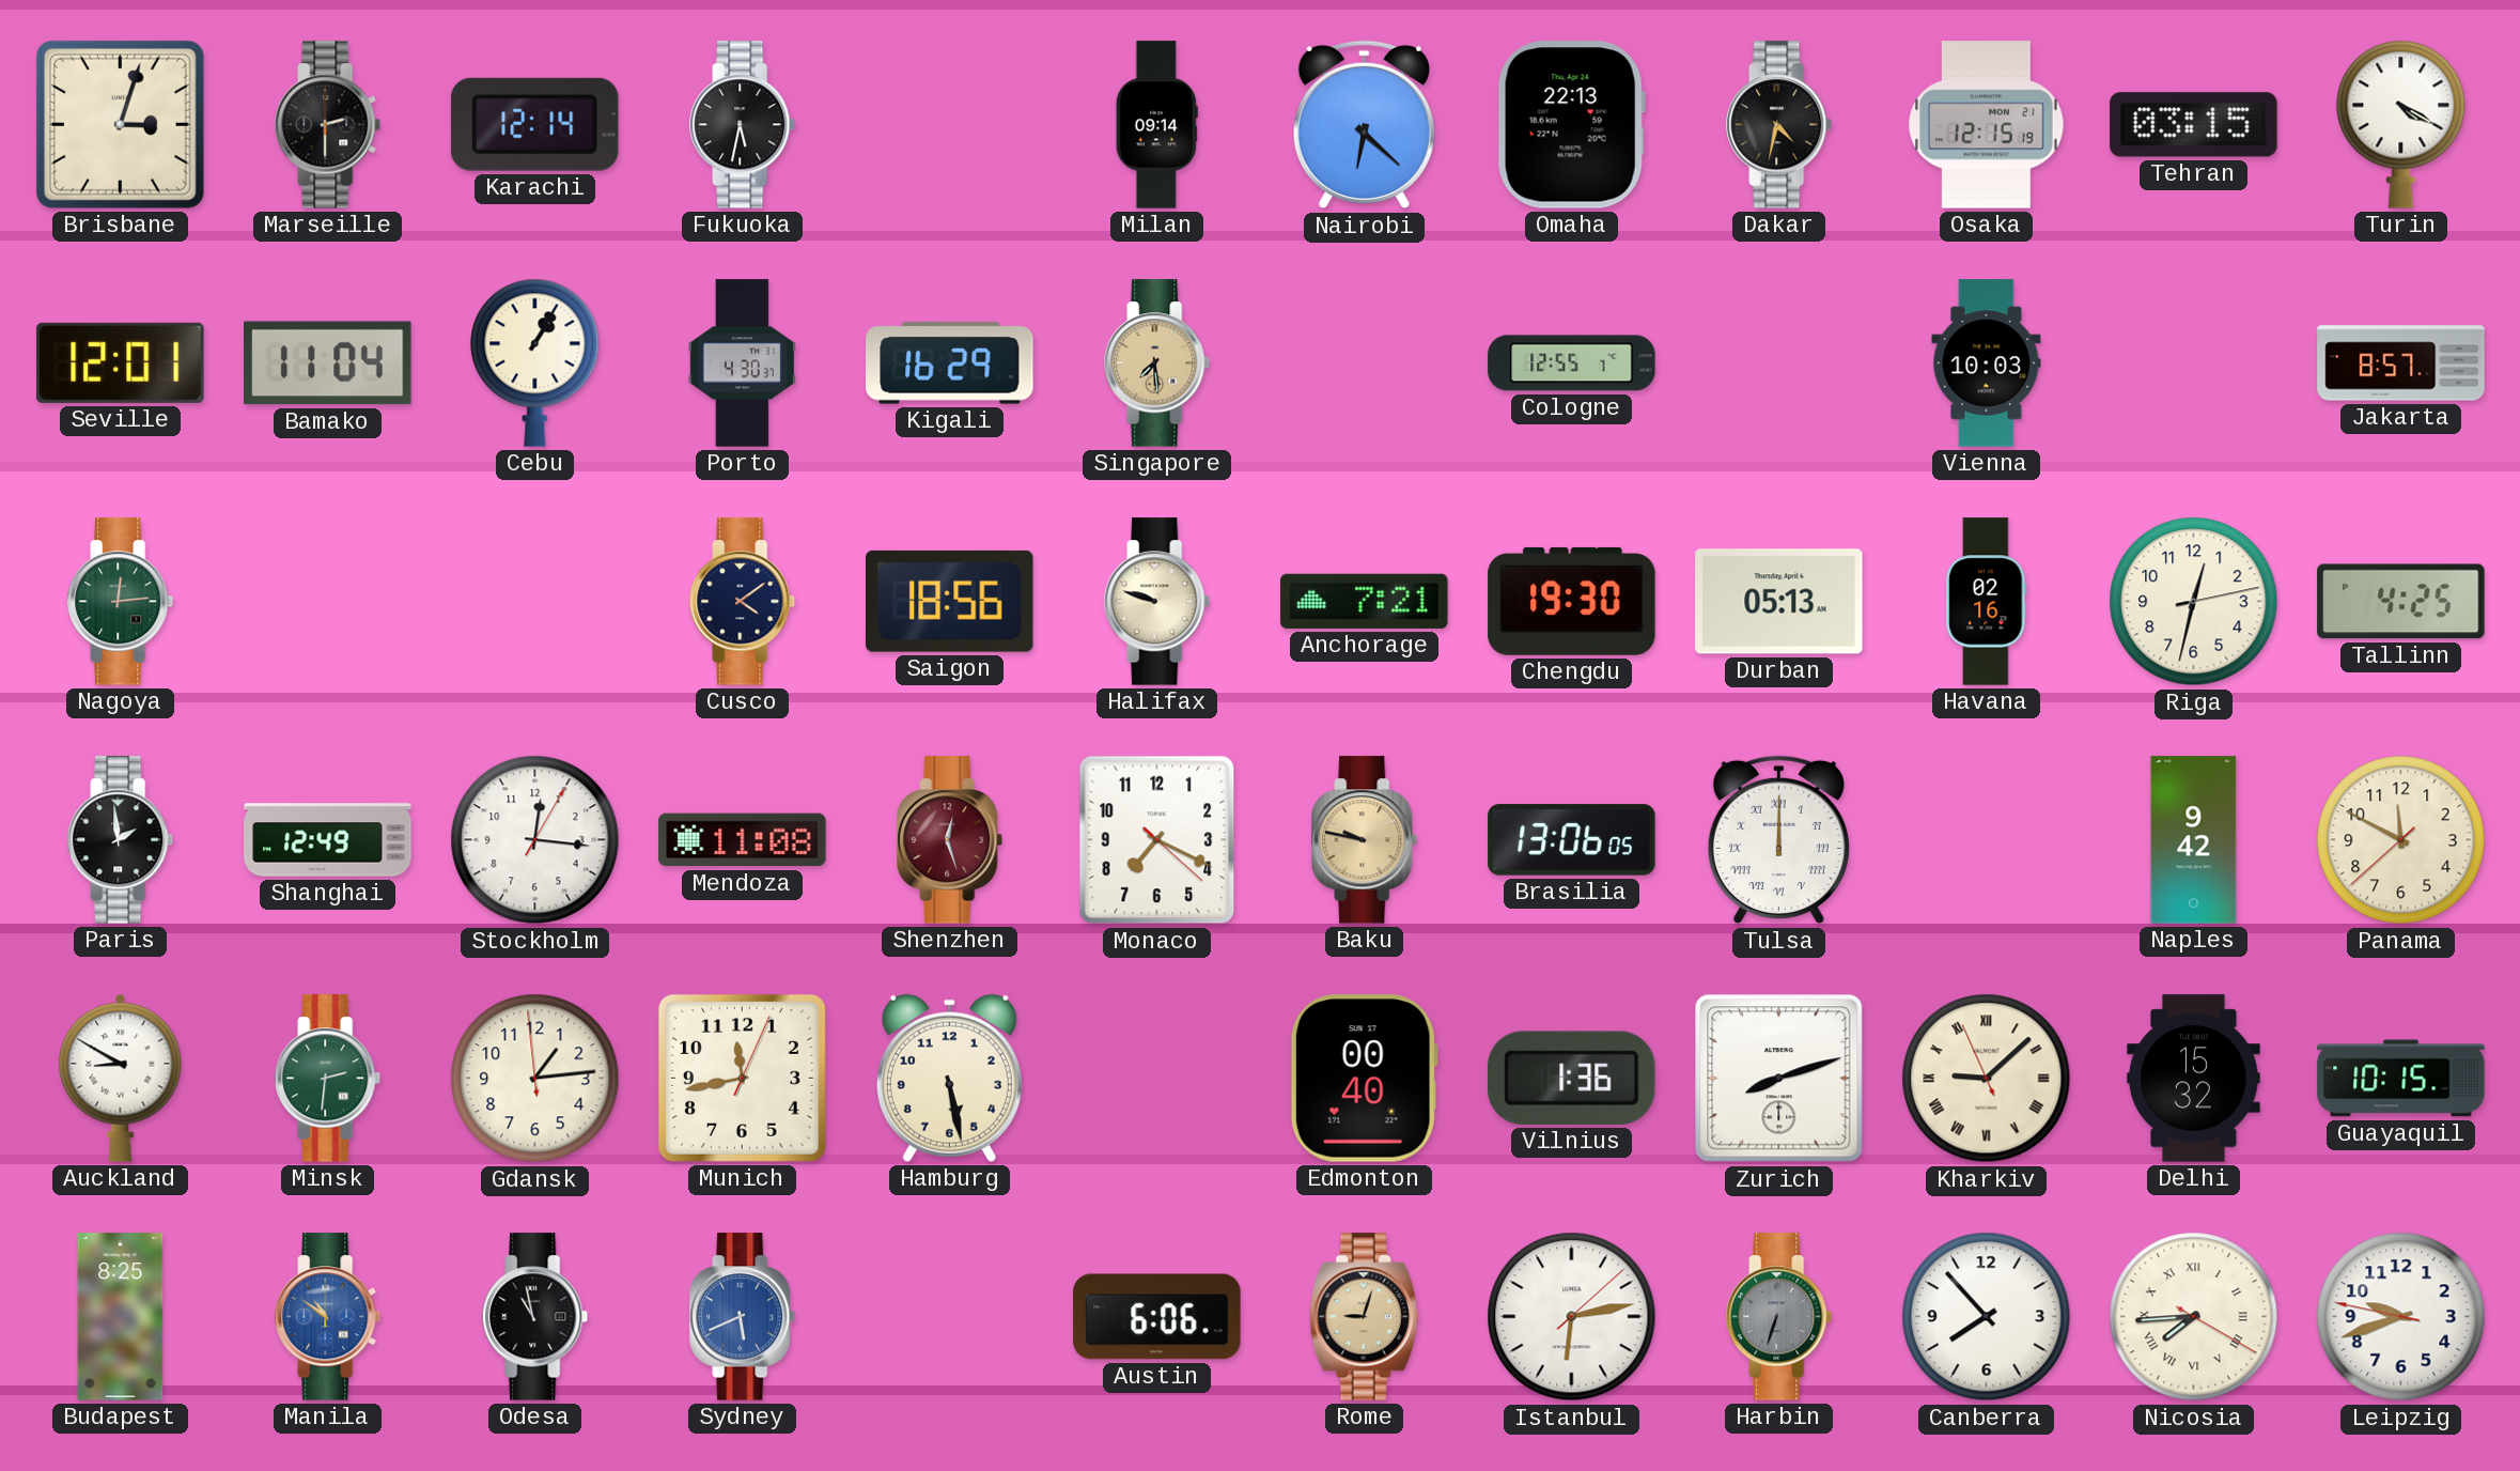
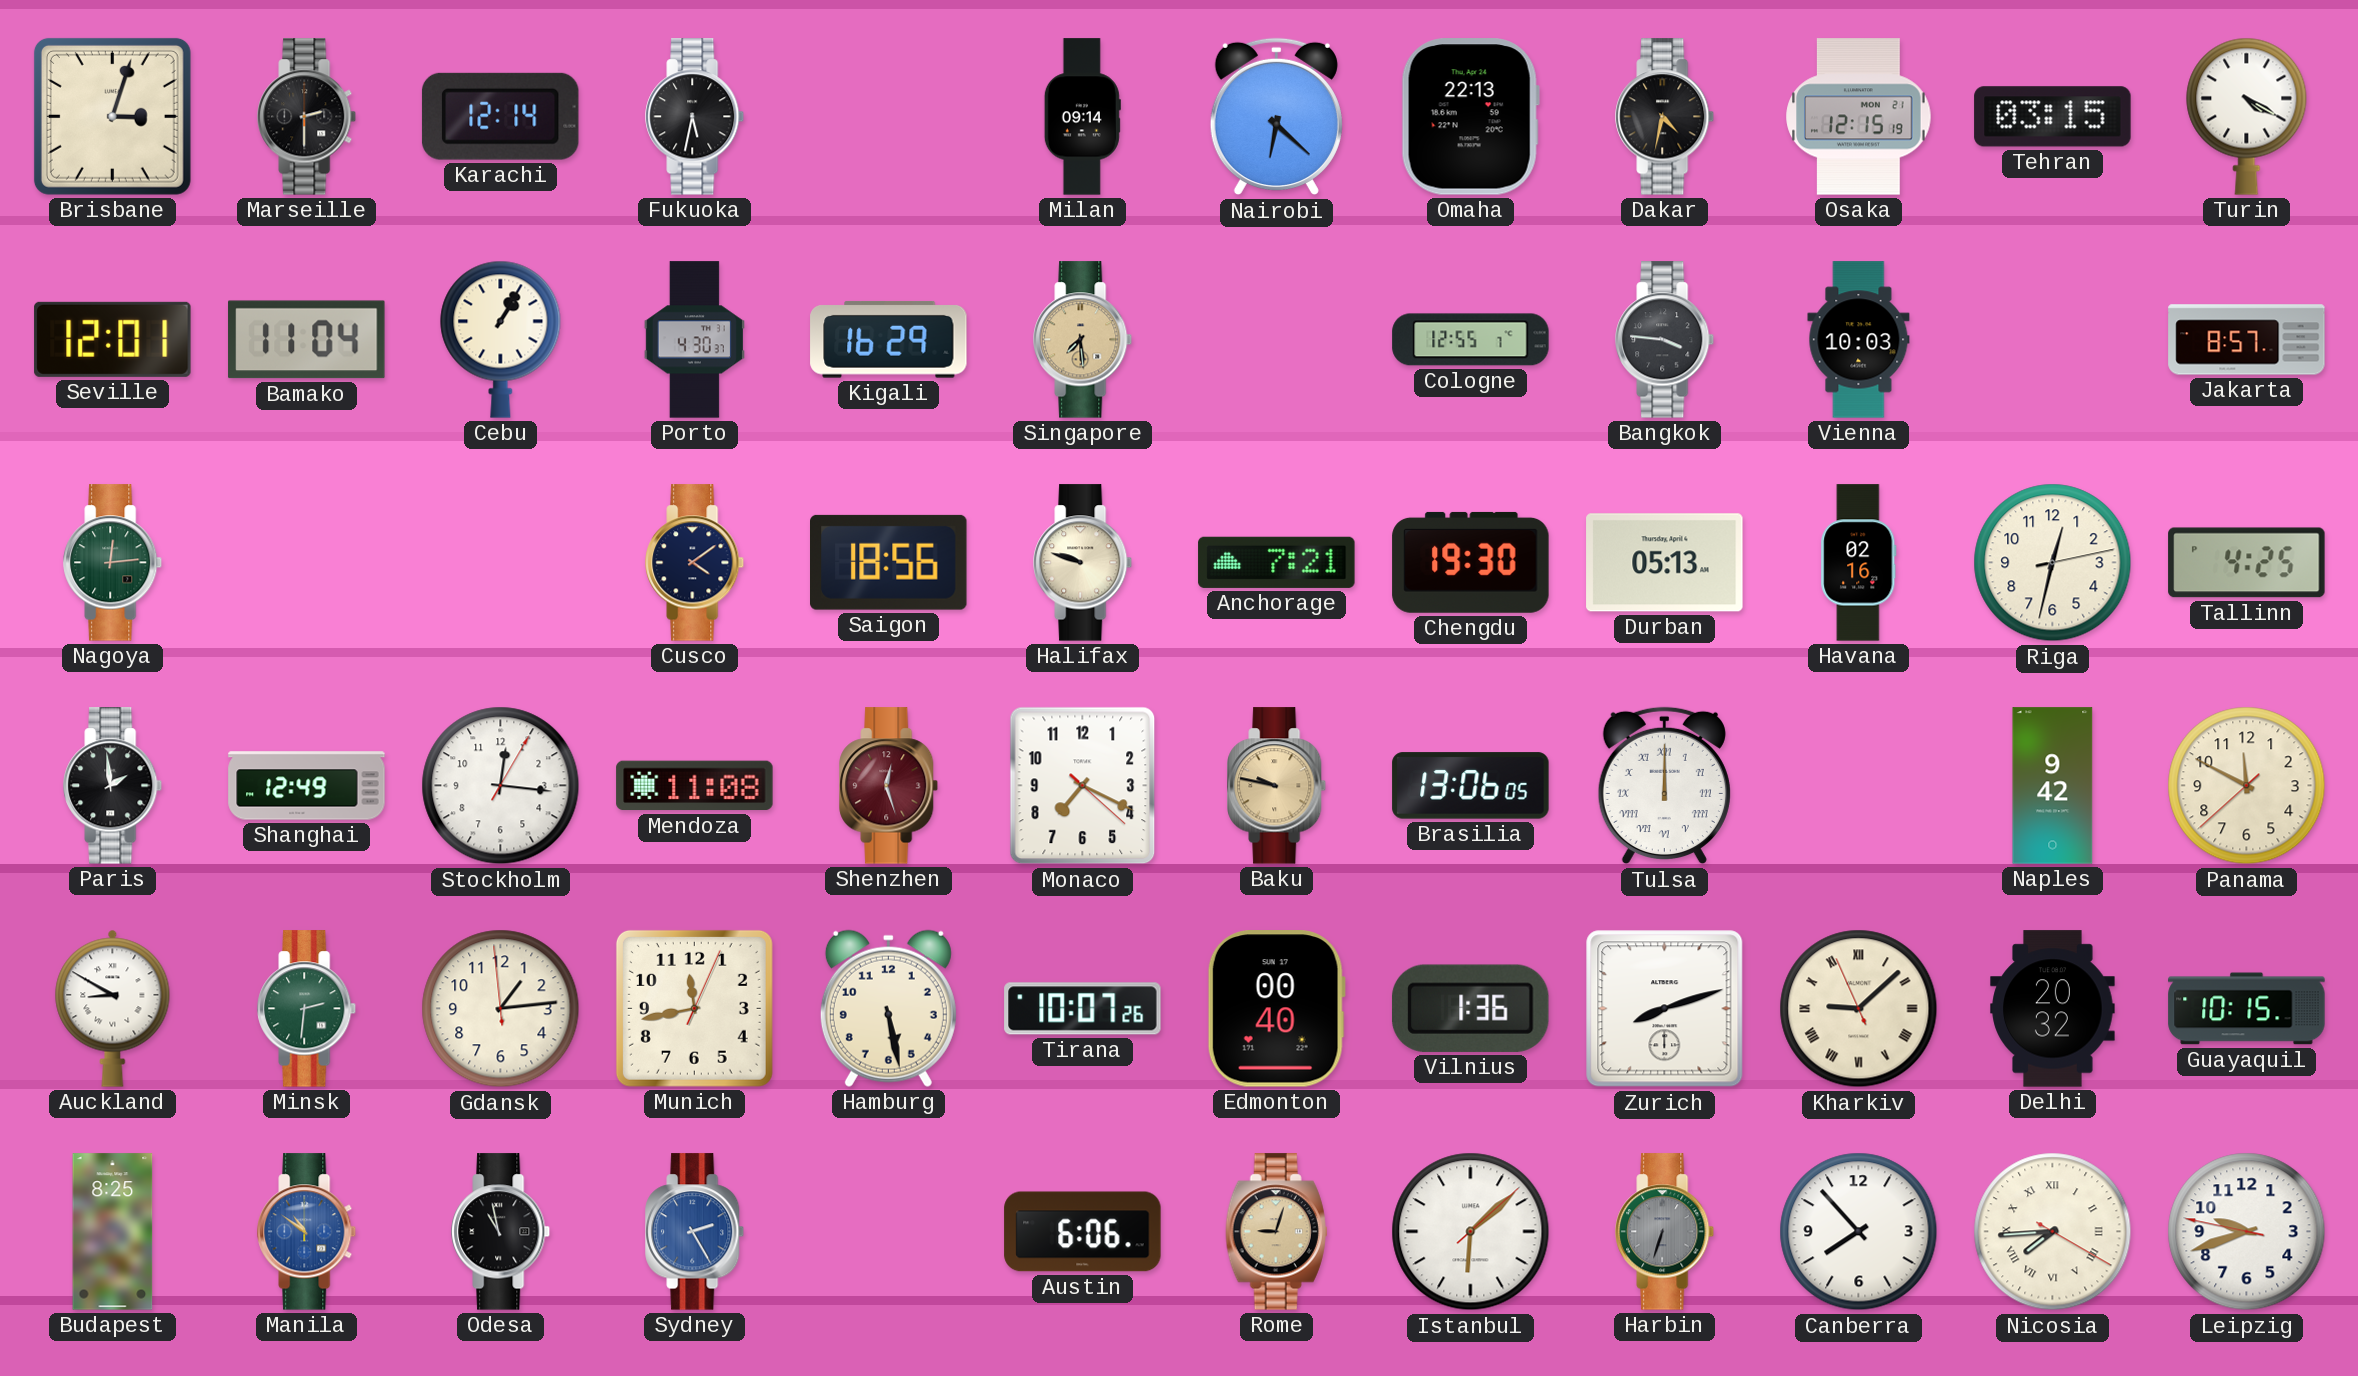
Bangkok: none -> 3:46 (1665, 340)
Tirana: none -> 10:07 (1083, 1009)
Delhi: 15:32 -> 20:32 (2053, 1009)
Sydney: 5:41 -> 2:25 (695, 1232)
Istanbul: 6:13 -> 6:08 (1471, 1232)
